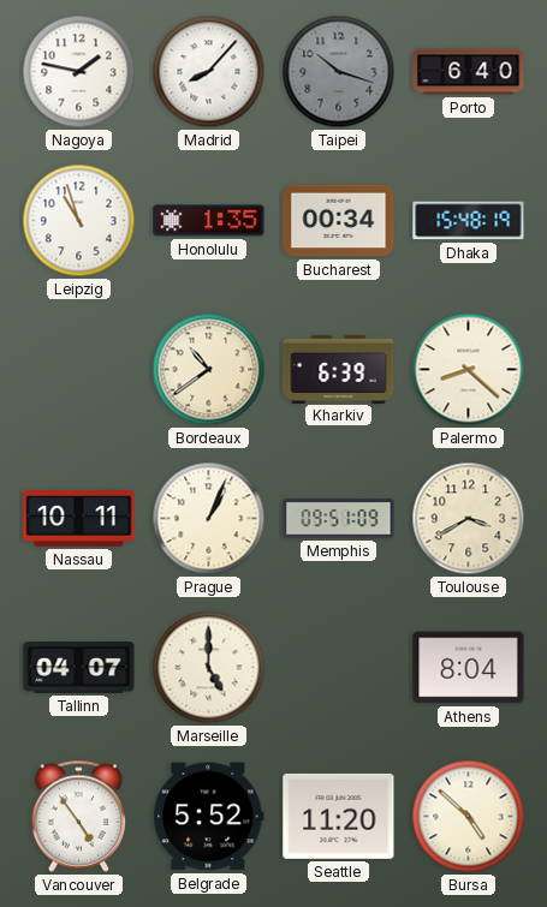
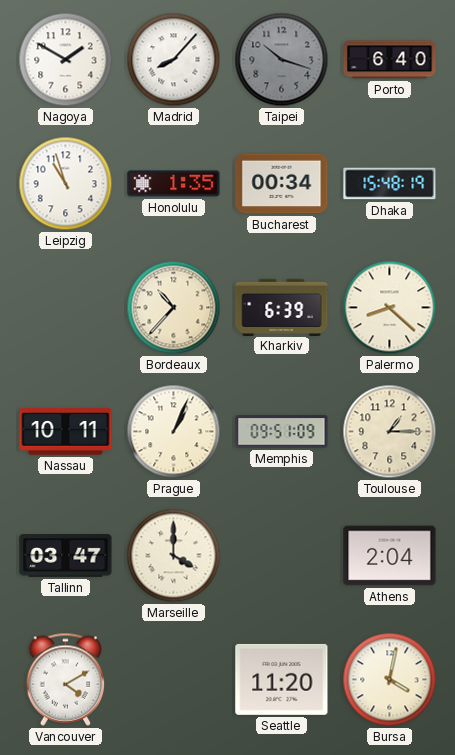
Nagoya: 1:47 -> 1:50 (66, 60)
Bordeaux: 10:39 -> 10:37 (174, 308)
Toulouse: 3:40 -> 1:15 (390, 432)
Tallinn: 04:07 -> 03:47 (66, 556)
Marseille: 5:00 -> 4:00 (174, 556)
Athens: 8:04 -> 2:04 (390, 556)
Vancouver: 4:54 -> 4:10 (66, 679)
Belgrade: 5:52 -> none (209, 817)
Bursa: 4:52 -> 4:02 (390, 680)
